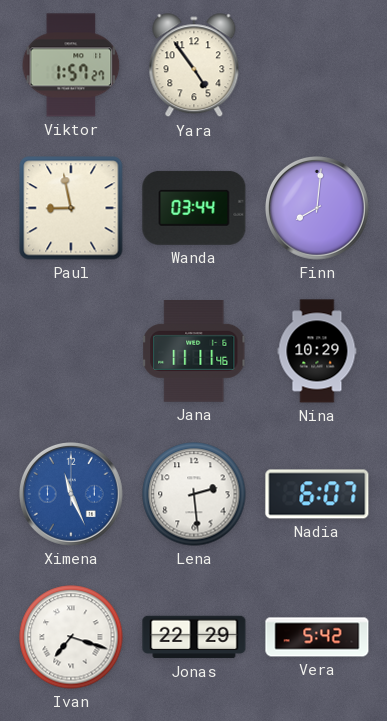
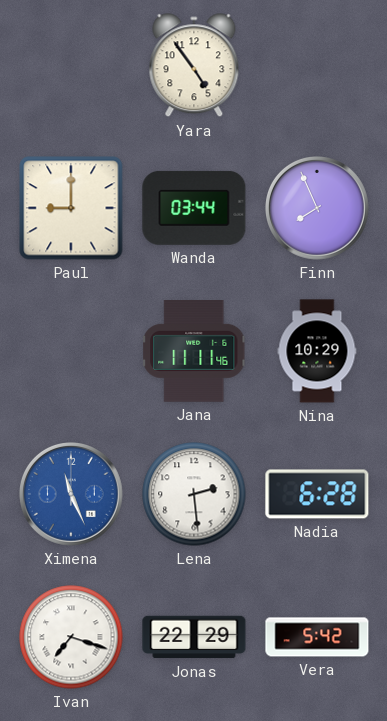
Viktor: 1:57 -> none (71, 65)
Paul: 8:58 -> 9:00 (71, 208)
Finn: 8:01 -> 7:56 (318, 209)
Nadia: 6:07 -> 6:28 (317, 494)
